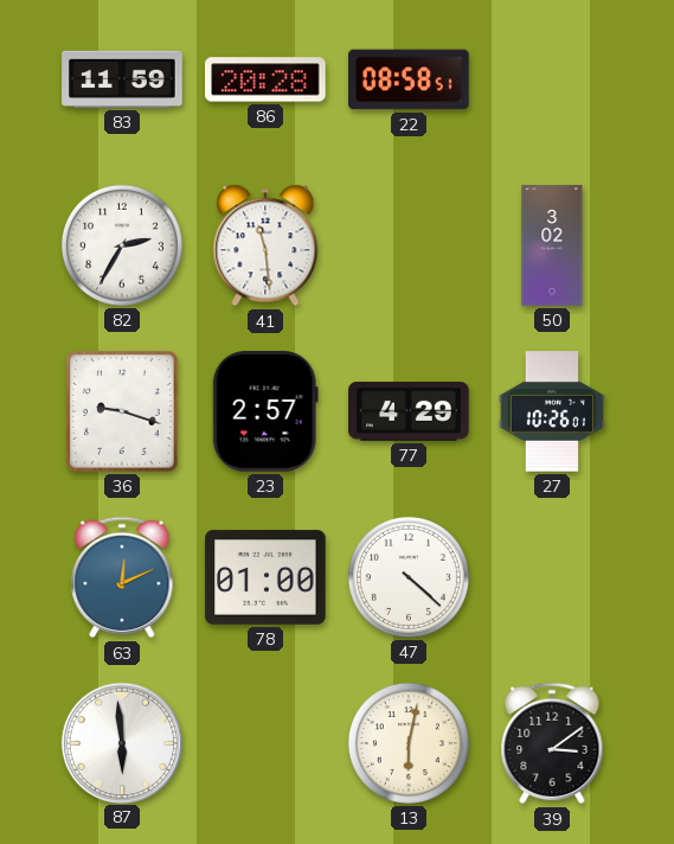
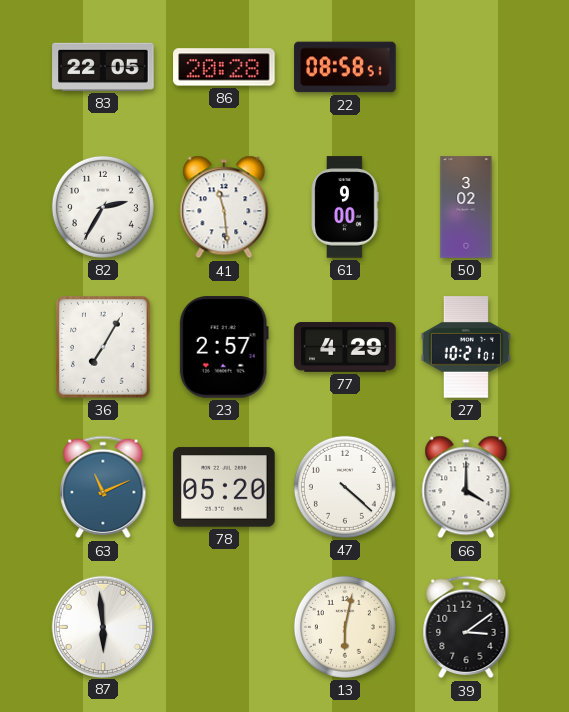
83: 11:59 -> 22:05 (103, 67)
61: none -> 9:00 (345, 207)
36: 9:18 -> 7:05 (104, 348)
27: 10:26 -> 10:21 (466, 347)
63: 12:11 -> 11:11 (103, 487)
78: 01:00 -> 05:20 (224, 487)
66: none -> 4:00 (466, 487)
